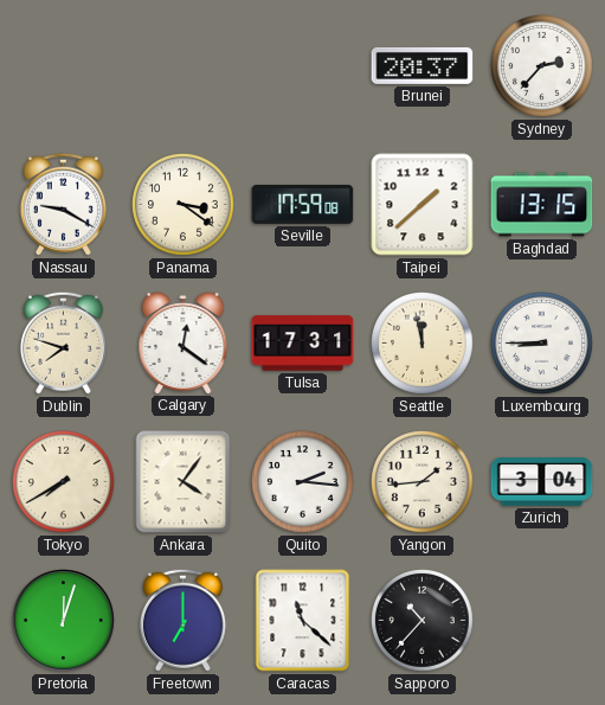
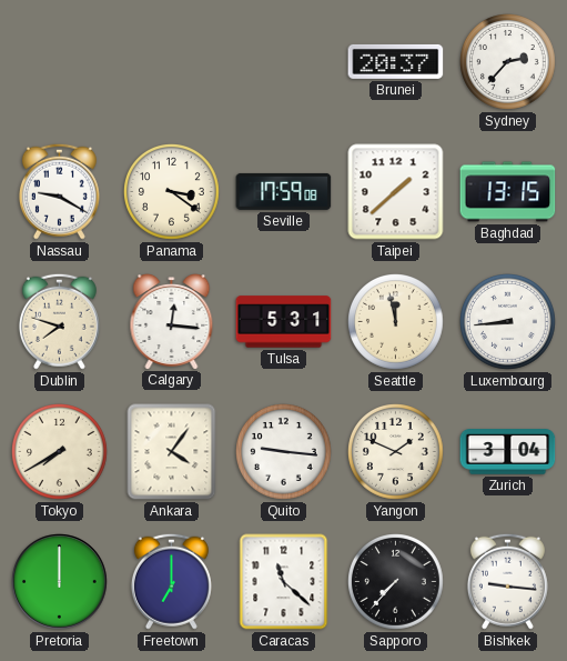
Calgary: 12:21 -> 12:16 (172, 322)
Tulsa: 17:31 -> 5:31 (284, 322)
Luxembourg: 8:45 -> 8:44 (508, 322)
Quito: 2:16 -> 9:16 (284, 452)
Yangon: 1:44 -> 1:49 (396, 452)
Pretoria: 12:03 -> 12:00 (60, 582)
Sapporo: 10:37 -> 7:37 (396, 582)
Bishkek: none -> 9:16 (507, 581)
